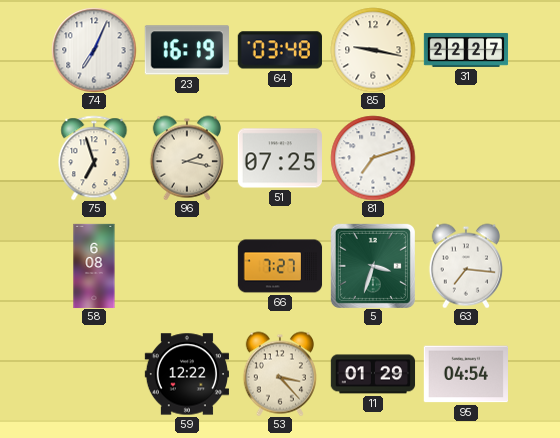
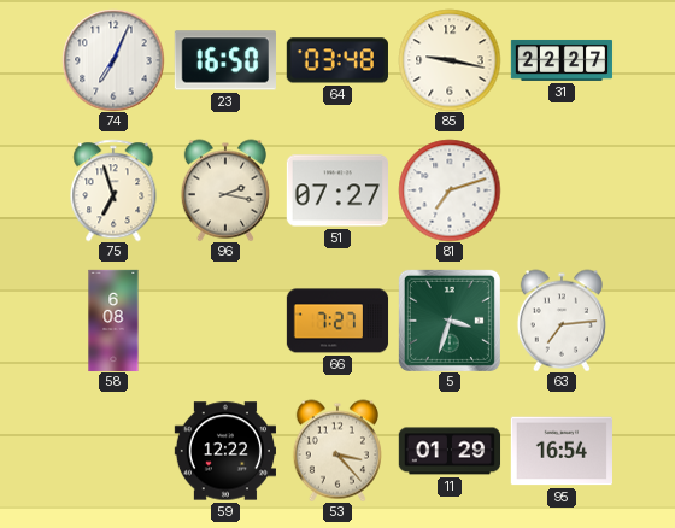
23: 16:19 -> 16:50 (225, 60)
51: 07:25 -> 07:27 (336, 190)
63: 7:16 -> 7:14 (562, 321)
95: 04:54 -> 16:54 (560, 451)
